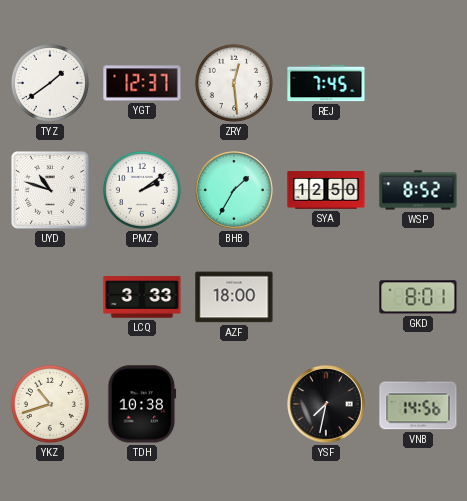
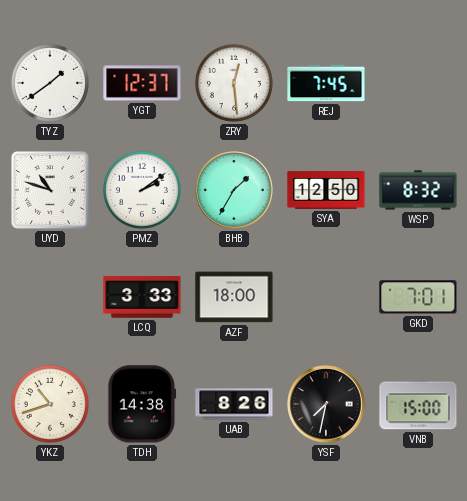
WSP: 8:52 -> 8:32 (418, 190)
GKD: 8:01 -> 7:01 (418, 297)
TDH: 10:38 -> 14:38 (142, 404)
UAB: none -> 8:26 (234, 404)
VNB: 14:56 -> 15:00 (418, 404)
